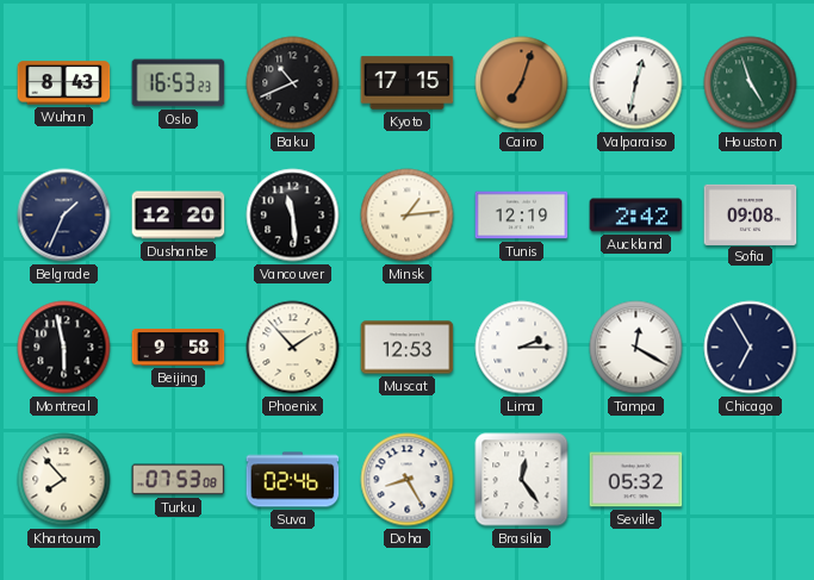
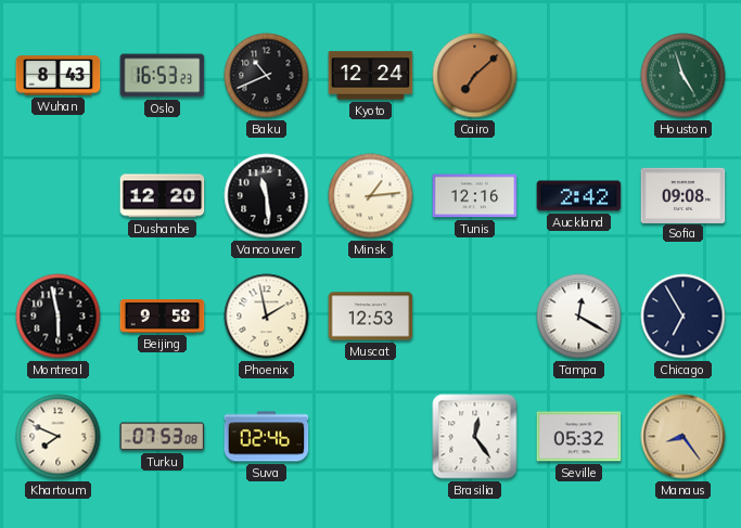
Kyoto: 17:15 -> 12:24 (371, 76)
Cairo: 7:03 -> 7:08 (475, 76)
Valparaiso: 12:32 -> none (636, 83)
Belgrade: 1:34 -> none (64, 216)
Tunis: 12:19 -> 12:16 (475, 196)
Phoenix: 1:53 -> 1:58 (267, 317)
Lima: 2:15 -> none (522, 348)
Khartoum: 7:53 -> 7:49 (59, 437)
Doha: 8:25 -> none (408, 480)
Manaus: none -> 8:24 (683, 437)
